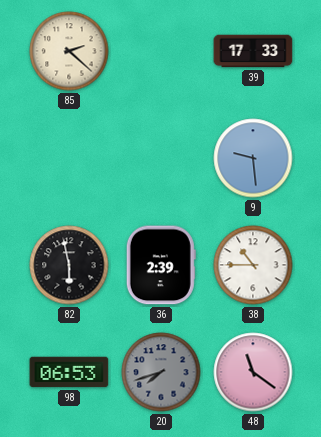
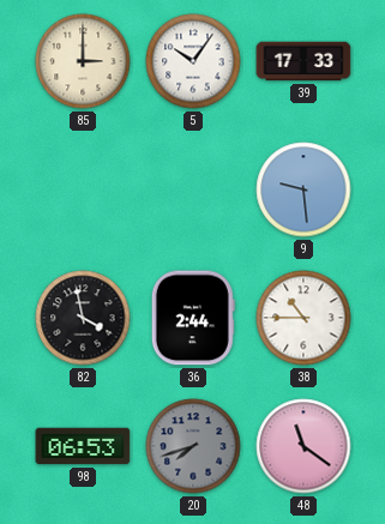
85: 2:22 -> 3:00 (83, 61)
5: none -> 10:06 (193, 61)
82: 5:58 -> 3:58 (83, 318)
36: 2:39 -> 2:44 (193, 318)
